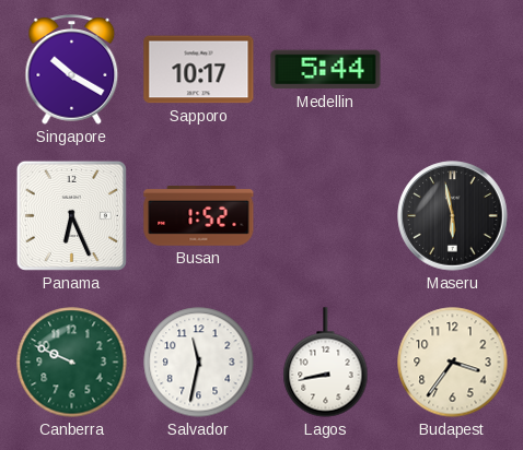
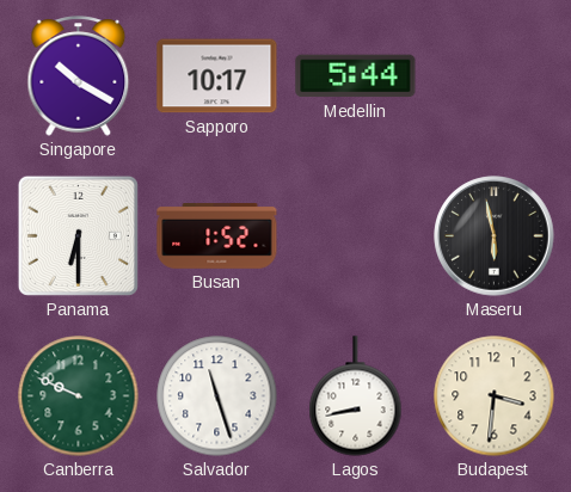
Panama: 6:26 -> 6:30 (78, 235)
Salvador: 11:32 -> 11:27 (217, 396)
Budapest: 3:36 -> 3:31 (495, 396)
